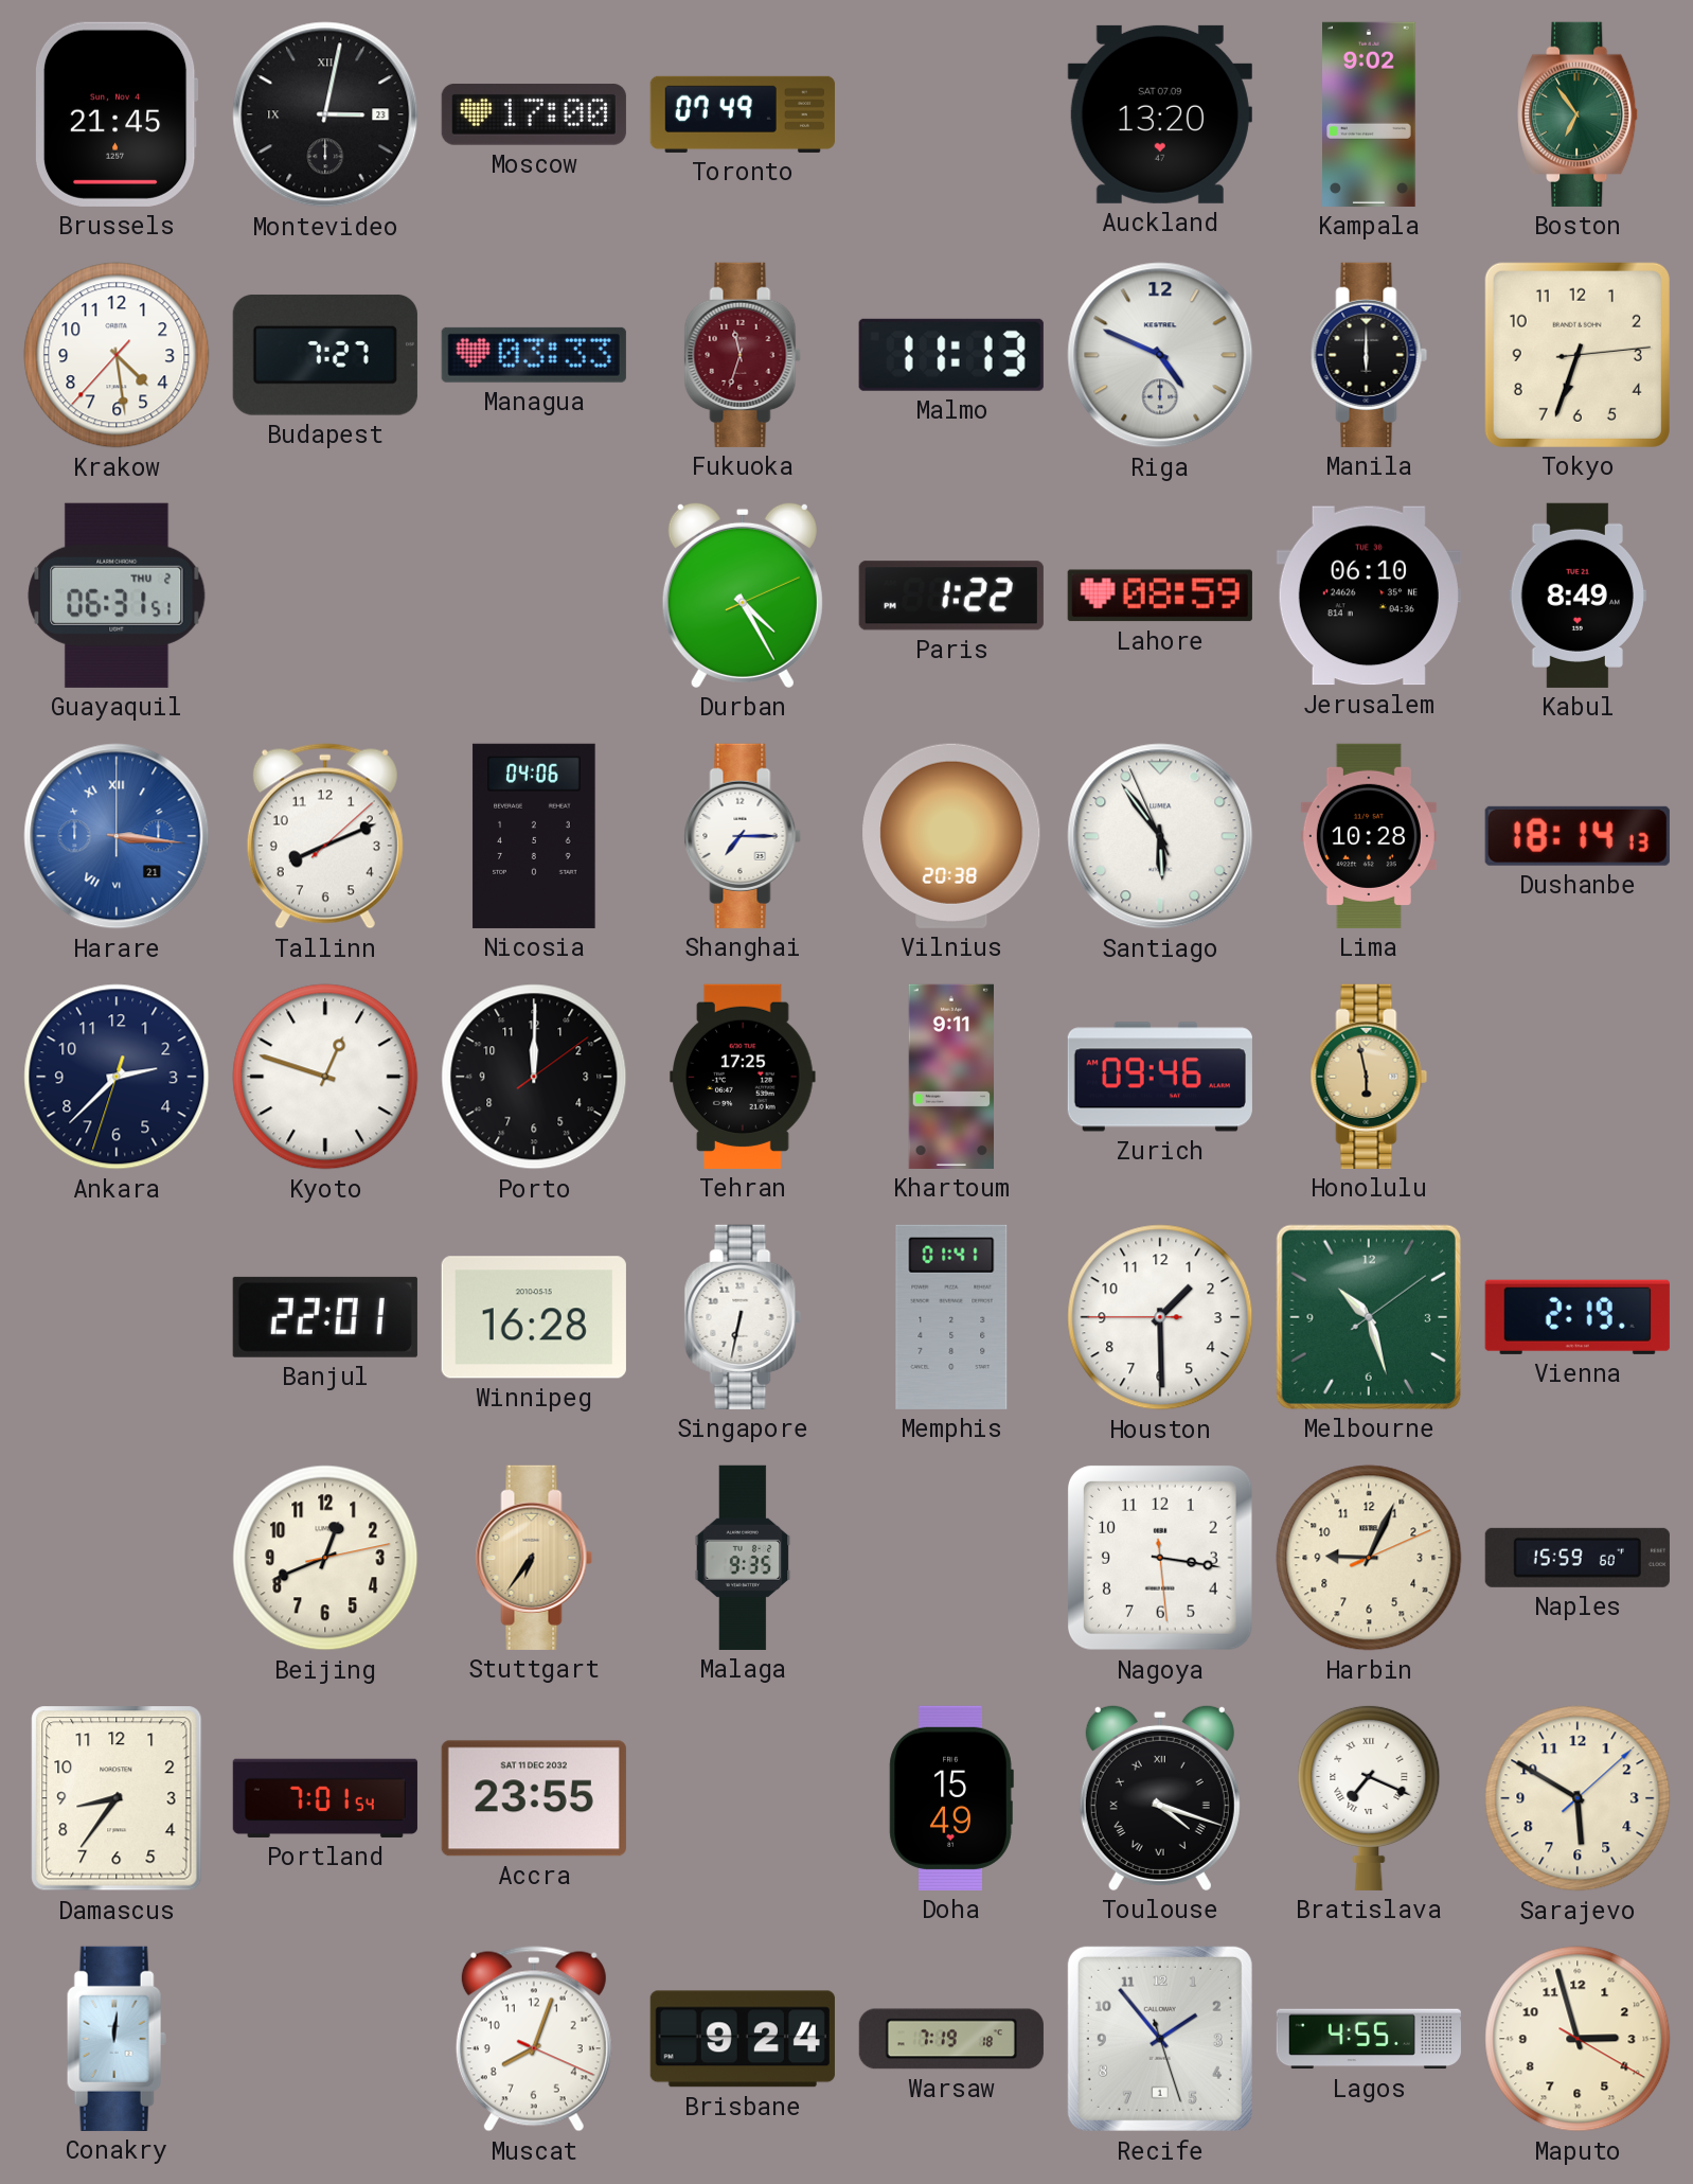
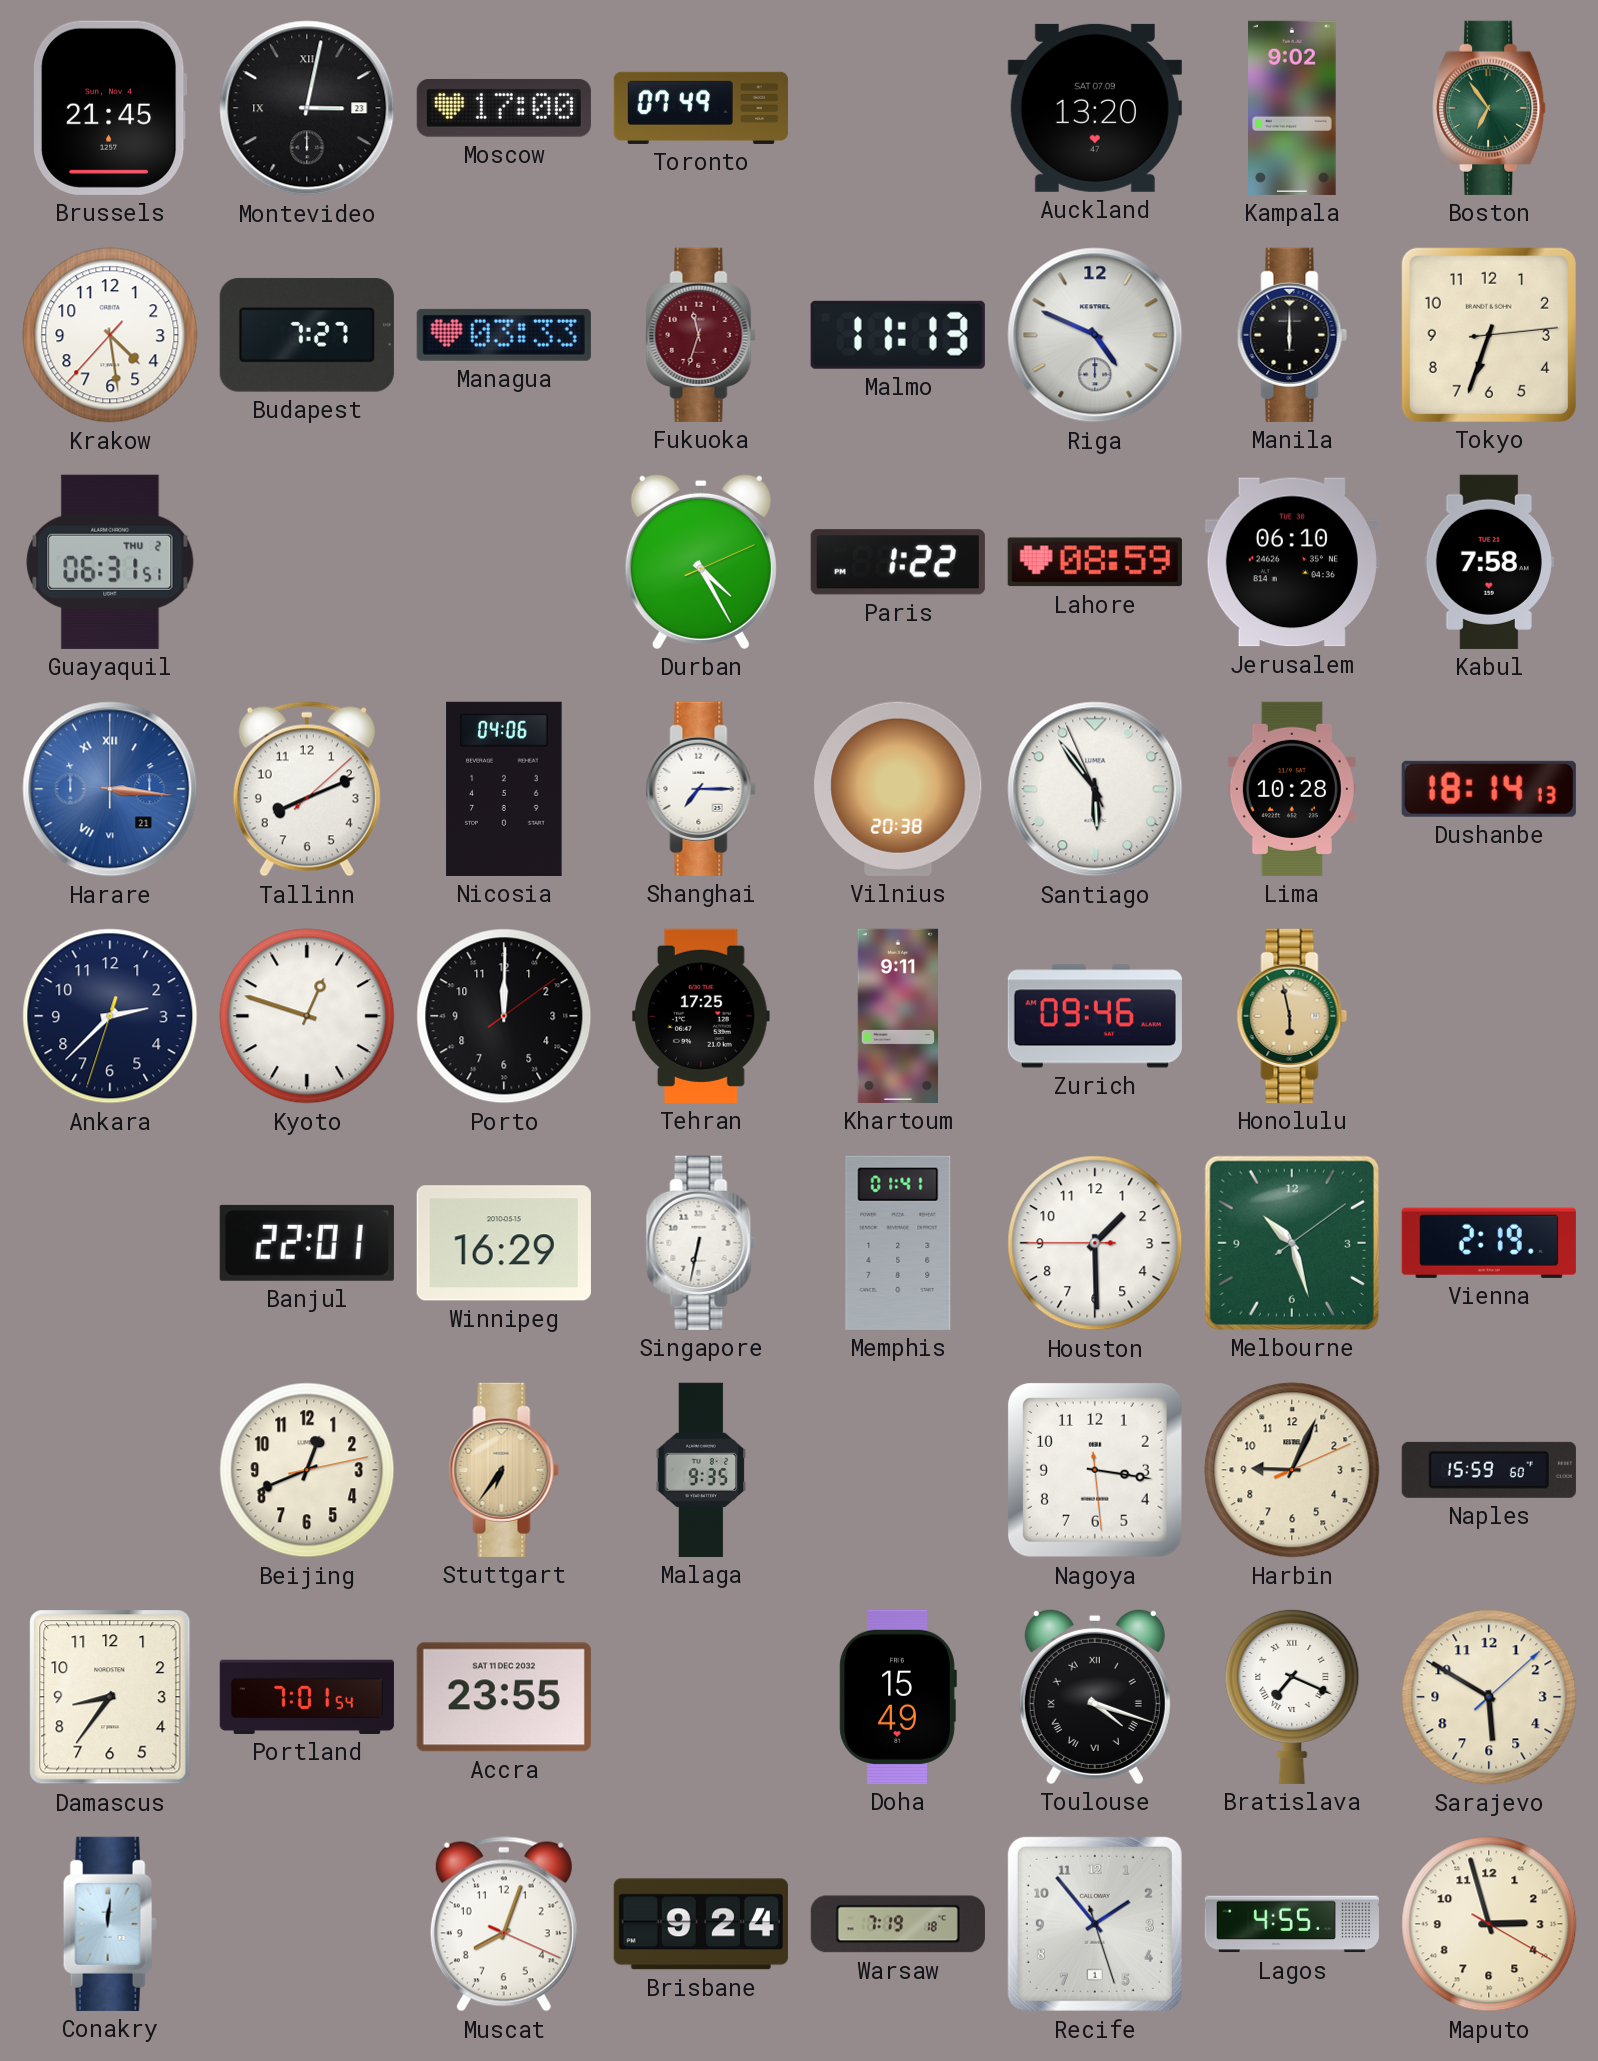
Kabul: 8:49 -> 7:58 (1489, 562)
Winnipeg: 16:28 -> 16:29 (504, 1243)
